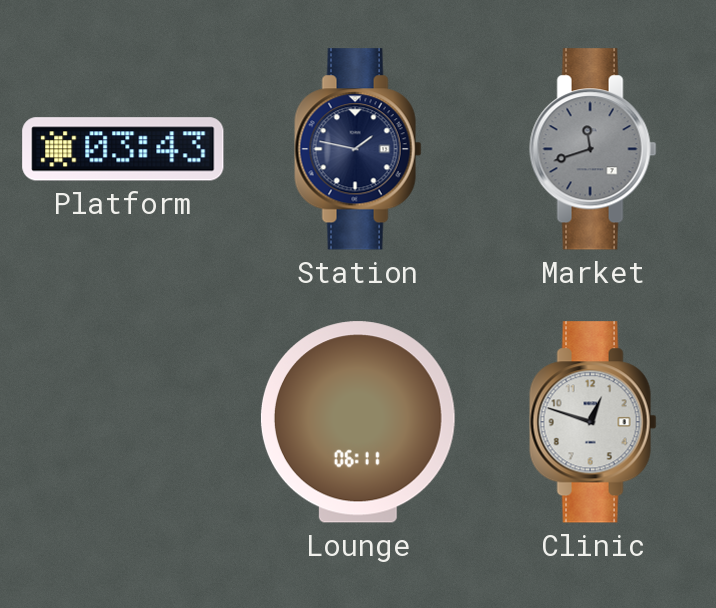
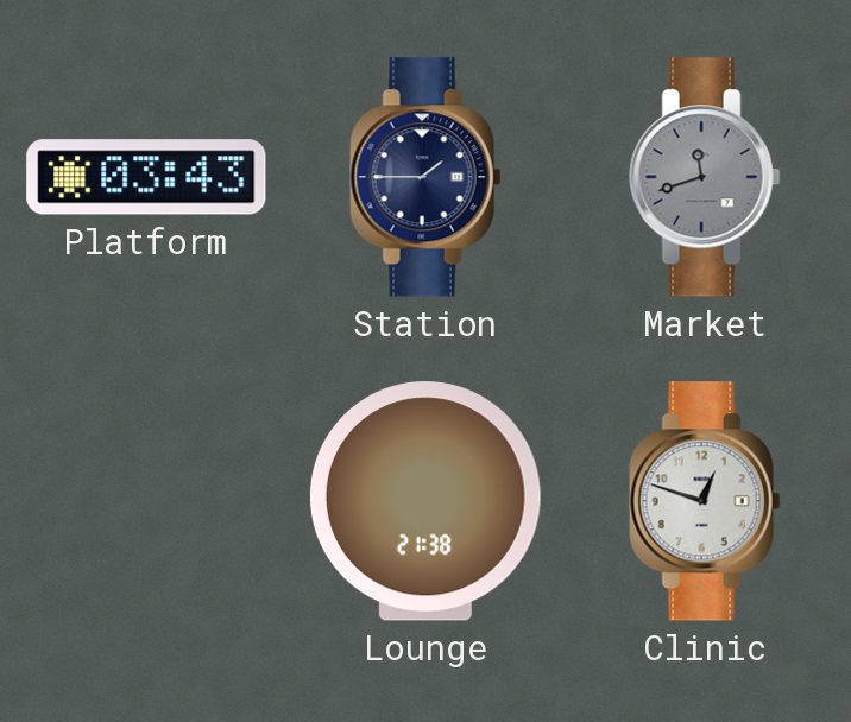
Station: 1:47 -> 1:45 (425, 177)
Lounge: 06:11 -> 21:38 (425, 501)
